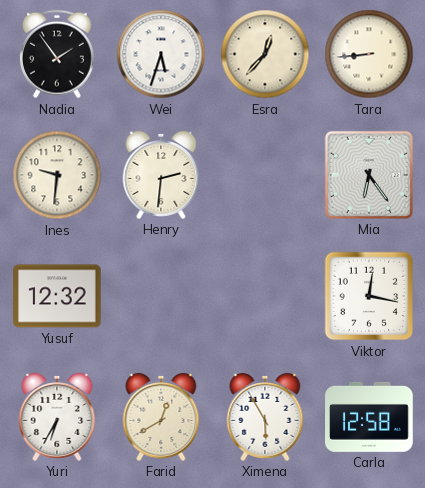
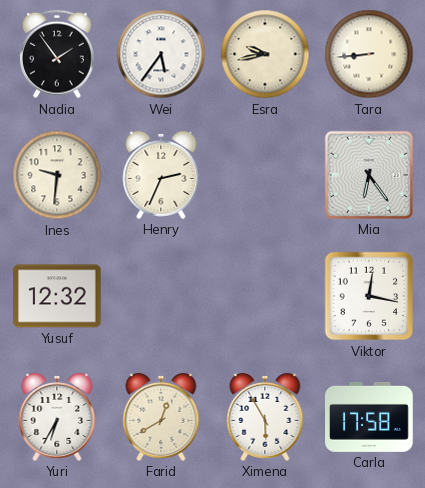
Wei: 5:33 -> 5:36 (161, 54)
Esra: 12:37 -> 9:43 (265, 54)
Henry: 2:31 -> 2:34 (161, 175)
Carla: 12:58 -> 17:58 (369, 417)
